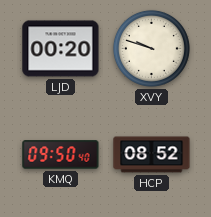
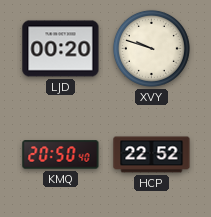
KMQ: 09:50 -> 20:50 (61, 155)
HCP: 08:52 -> 22:52 (152, 155)
